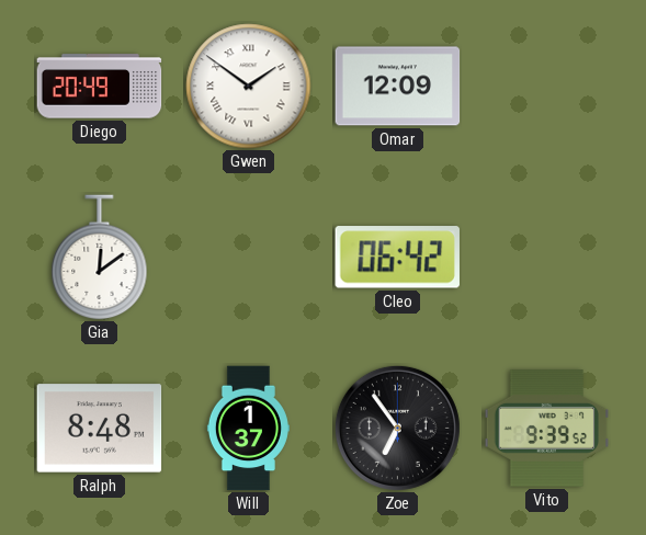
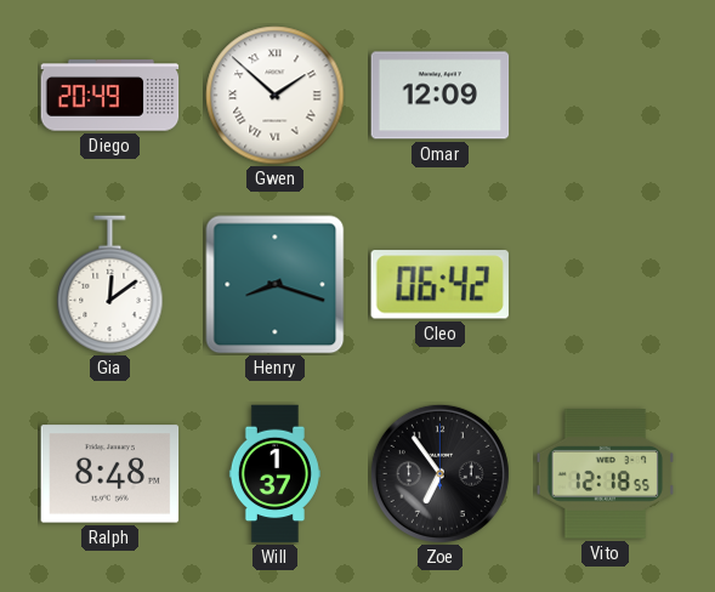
Gwen: 1:51 -> 1:52 (276, 96)
Henry: none -> 8:18 (276, 285)
Vito: 9:39 -> 12:18 (606, 474)
